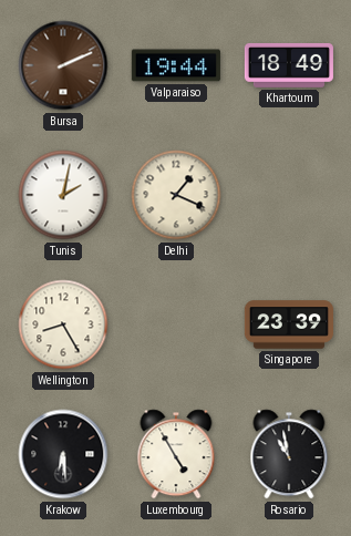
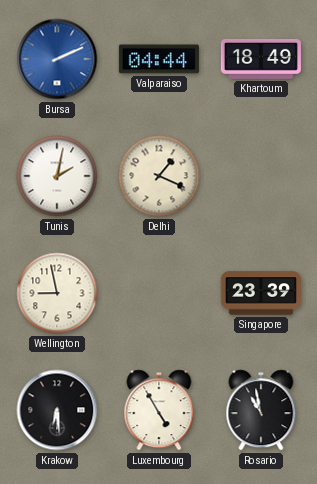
Bursa dial: brown -> blue (57, 59)
Valparaiso: 19:44 -> 04:44 (159, 59)
Wellington: 8:25 -> 8:58 (57, 293)
